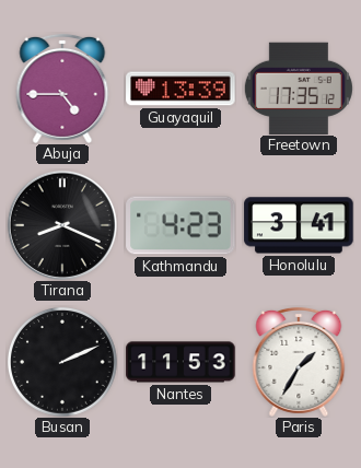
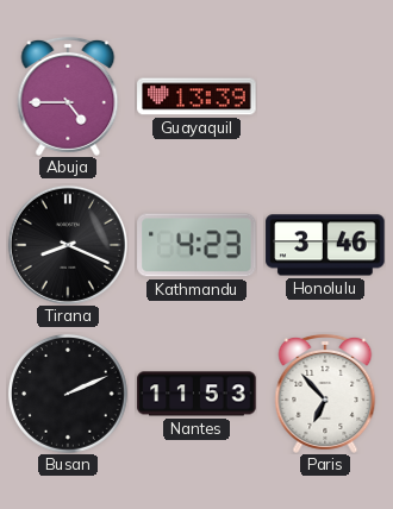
Freetown: 17:35 -> none (299, 87)
Honolulu: 3:41 -> 3:46 (325, 245)
Paris: 1:35 -> 6:53 (325, 394)
